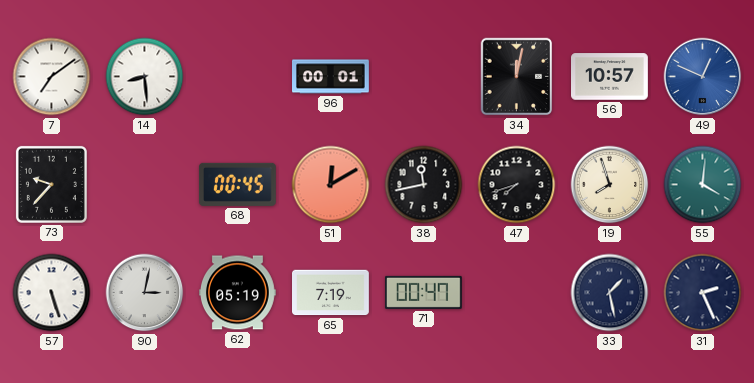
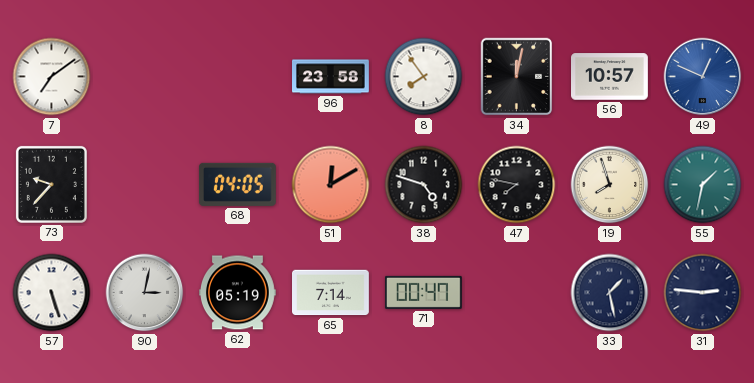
14: 8:29 -> none (145, 77)
96: 00:01 -> 23:58 (331, 77)
8: none -> 7:54 (424, 77)
68: 00:45 -> 04:05 (237, 184)
38: 11:43 -> 4:48 (424, 185)
47: 7:42 -> 7:47 (517, 185)
55: 4:01 -> 1:32 (703, 185)
65: 7:19 -> 7:14 (331, 293)
31: 2:26 -> 2:46 (703, 293)
